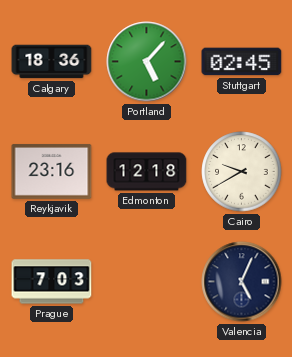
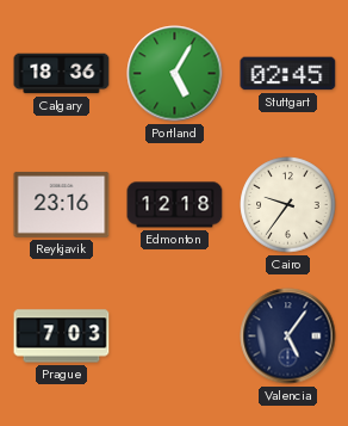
Portland: 5:07 -> 5:05 (175, 74)
Cairo: 9:40 -> 9:36 (288, 205)
Valencia: 5:04 -> 5:06 (288, 337)
